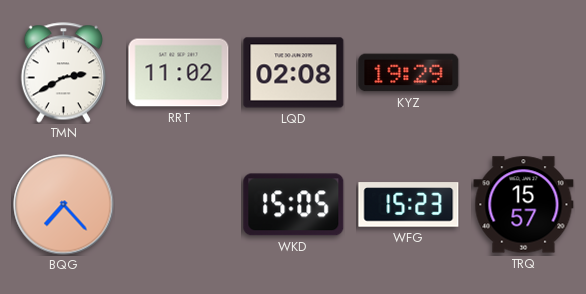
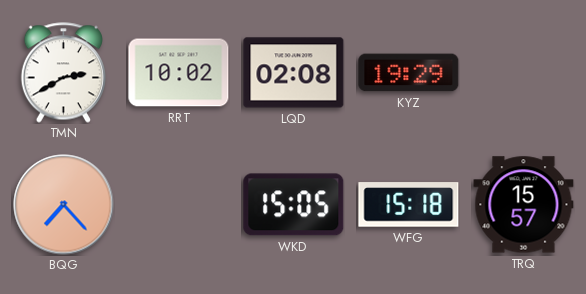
RRT: 11:02 -> 10:02 (179, 73)
WFG: 15:23 -> 15:18 (409, 205)
